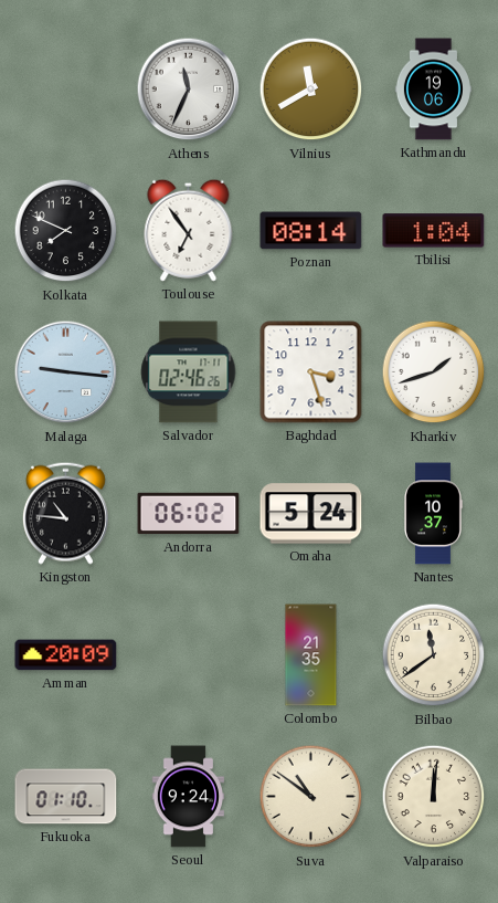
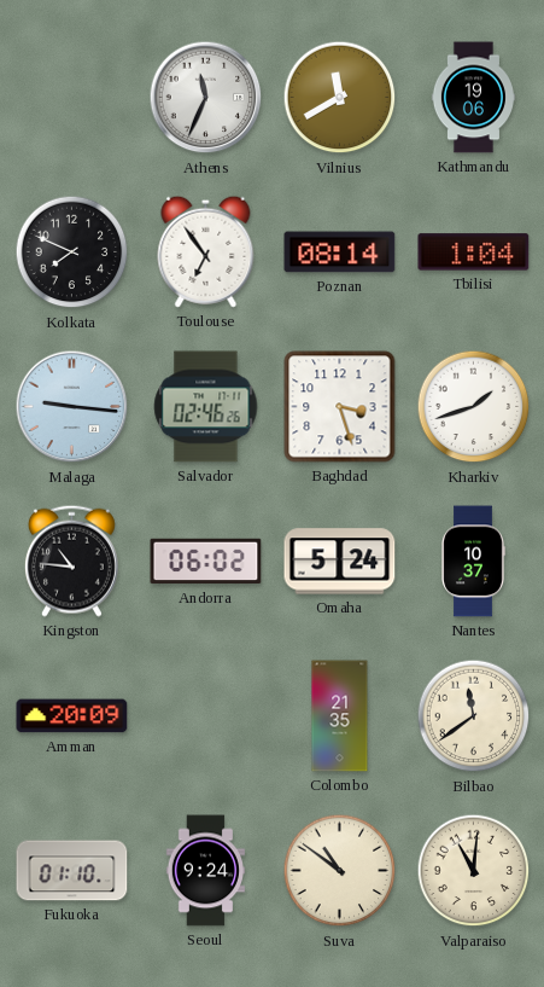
Valparaiso: 12:01 -> 11:01 (474, 871)
